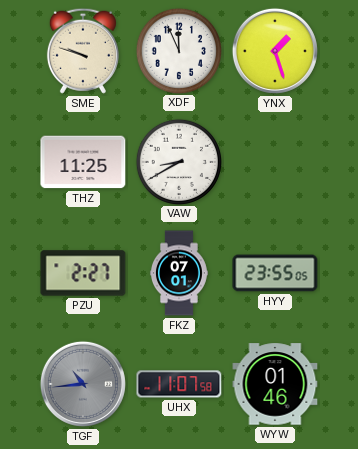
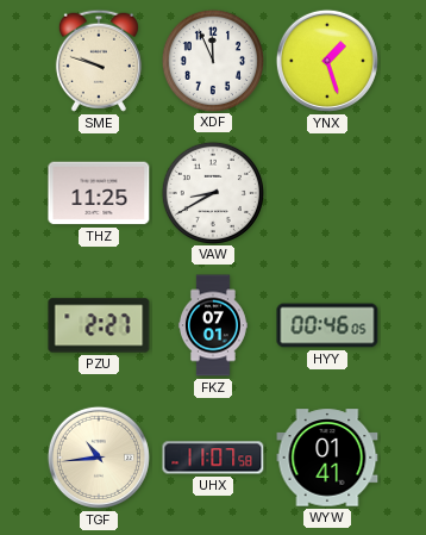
HYY: 23:55 -> 00:46 (327, 325)
TGF dial: grey -> cream (99, 458)
WYW: 01:46 -> 01:41 (327, 458)
